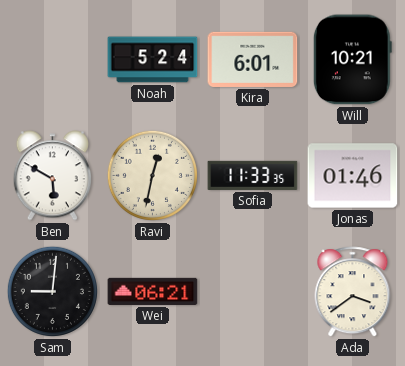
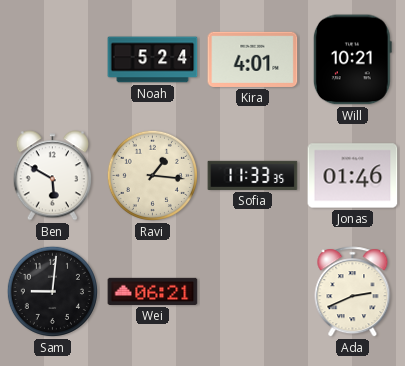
Kira: 6:01 -> 4:01 (253, 59)
Ravi: 12:32 -> 1:16 (152, 175)
Ada: 3:39 -> 2:41 (353, 292)
